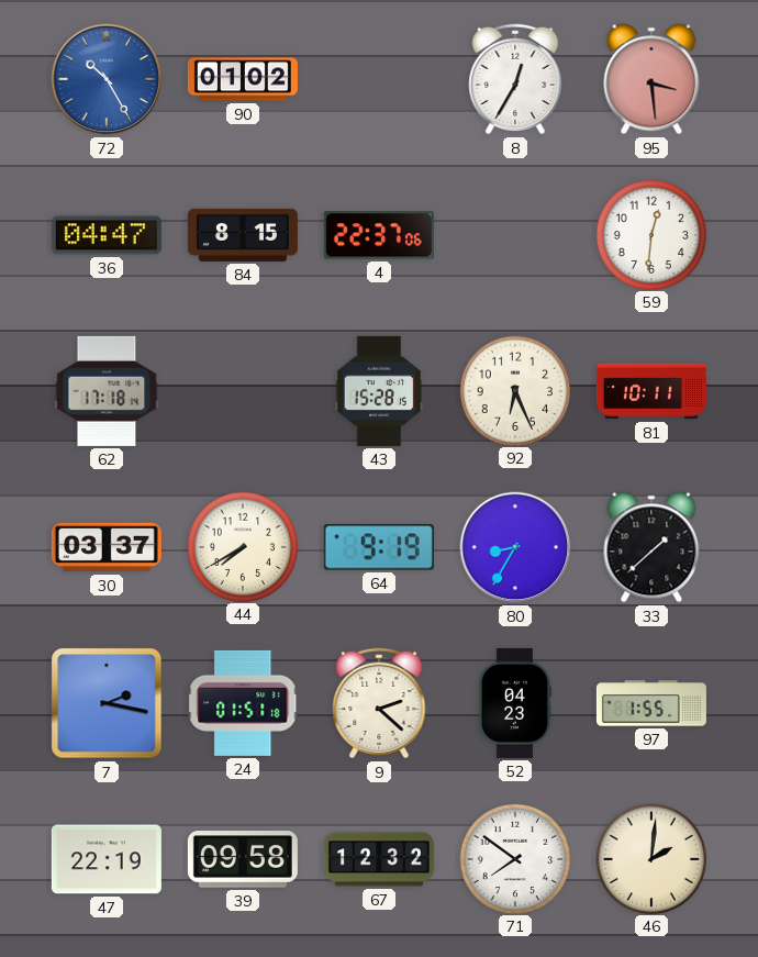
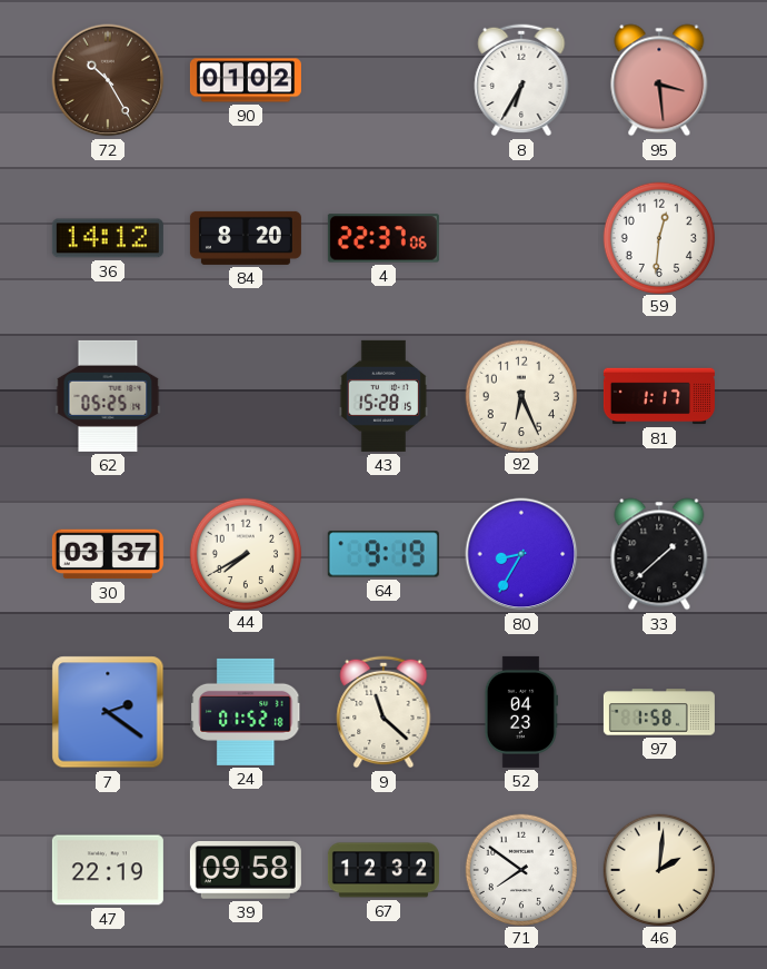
72 dial: blue -> brown (108, 80)
8: 12:35 -> 6:35 (521, 80)
36: 04:47 -> 14:12 (108, 238)
84: 8:15 -> 8:20 (246, 238)
62: 17:18 -> 05:25 (108, 396)
81: 10:11 -> 1:17 (659, 396)
7: 2:17 -> 2:21 (108, 712)
24: 01:51 -> 01:52 (246, 712)
9: 2:22 -> 11:22 (384, 712)
97: 1:55 -> 1:58 (659, 712)
